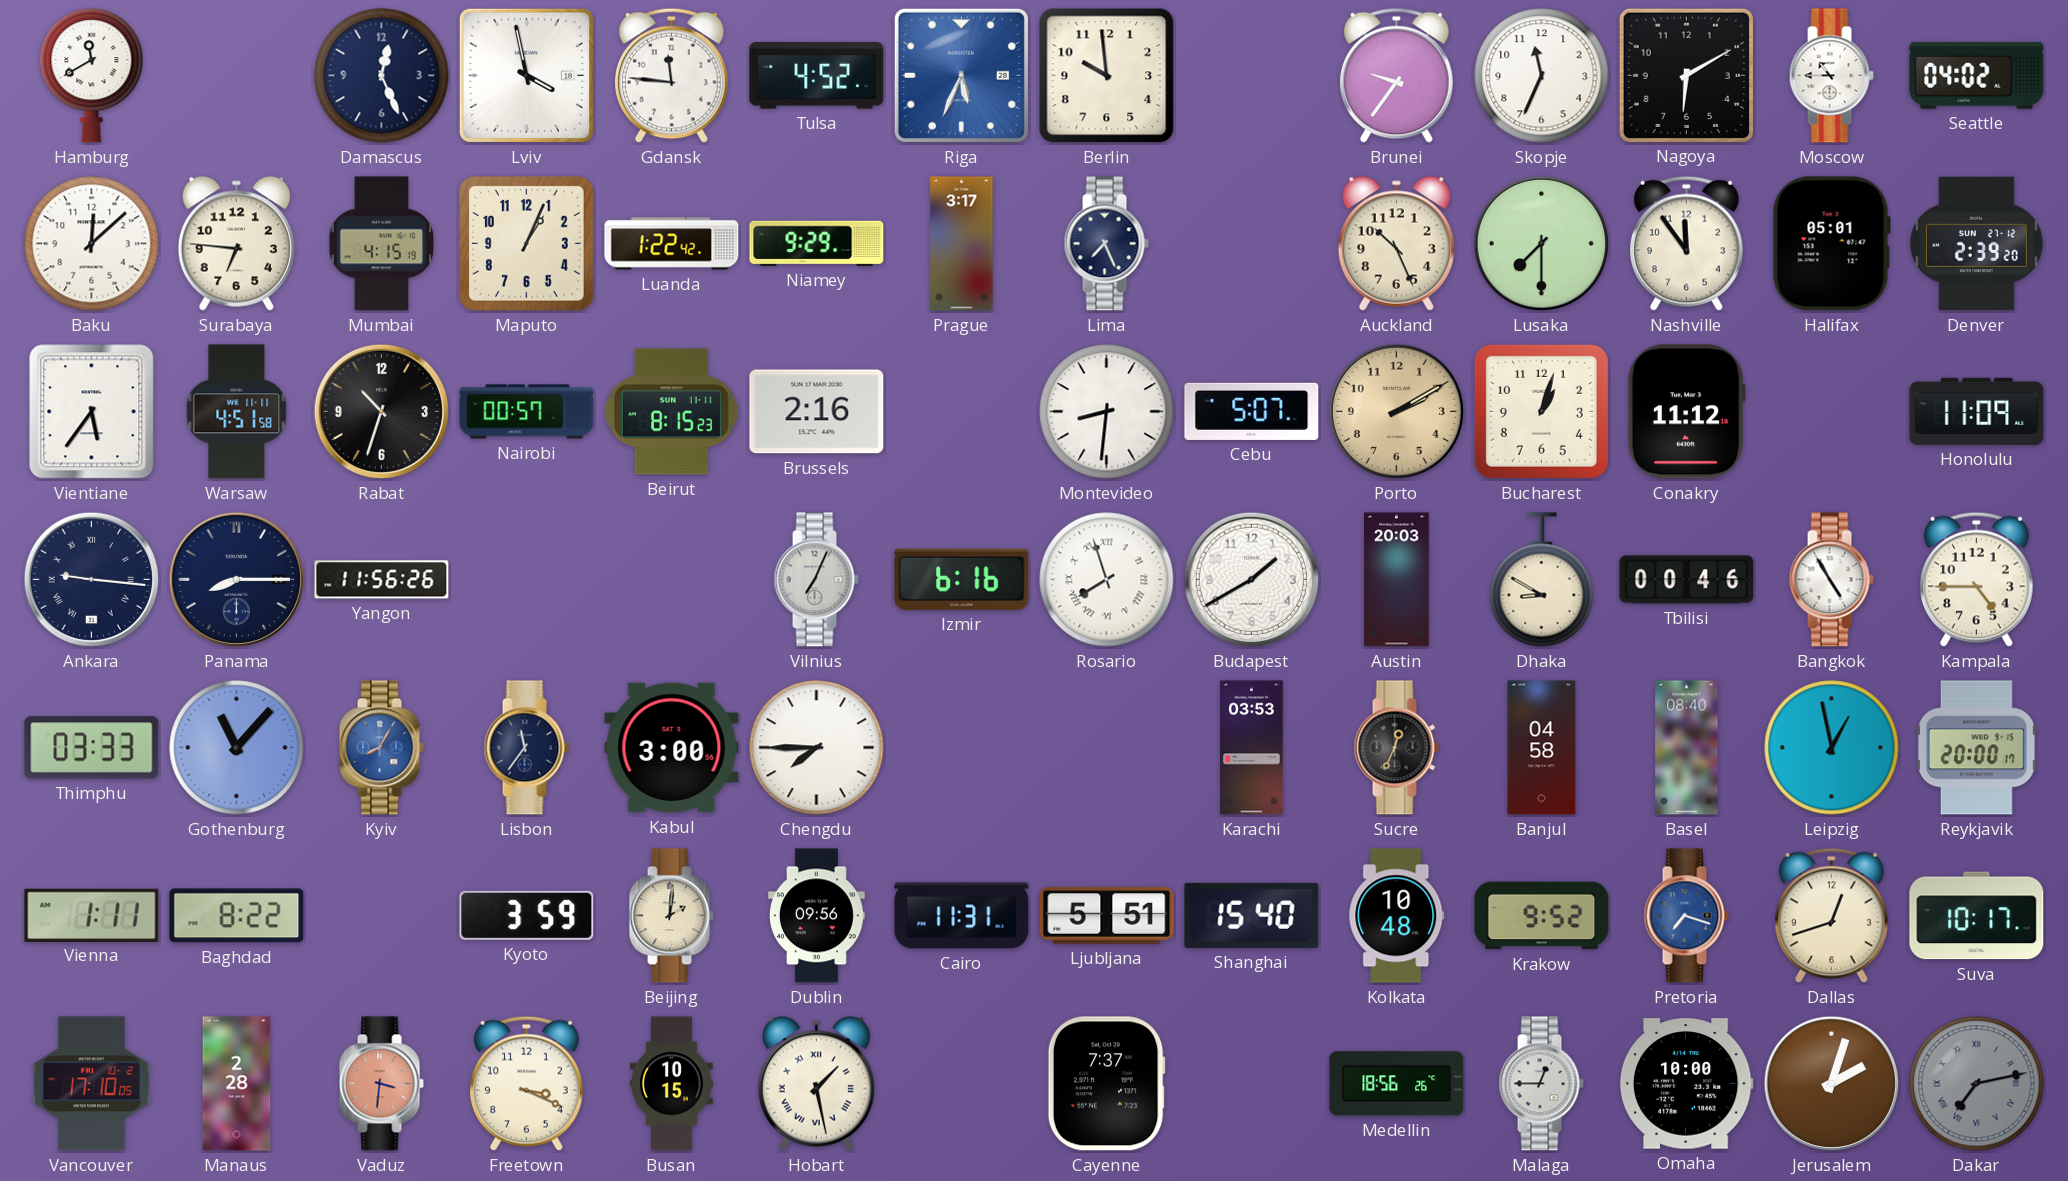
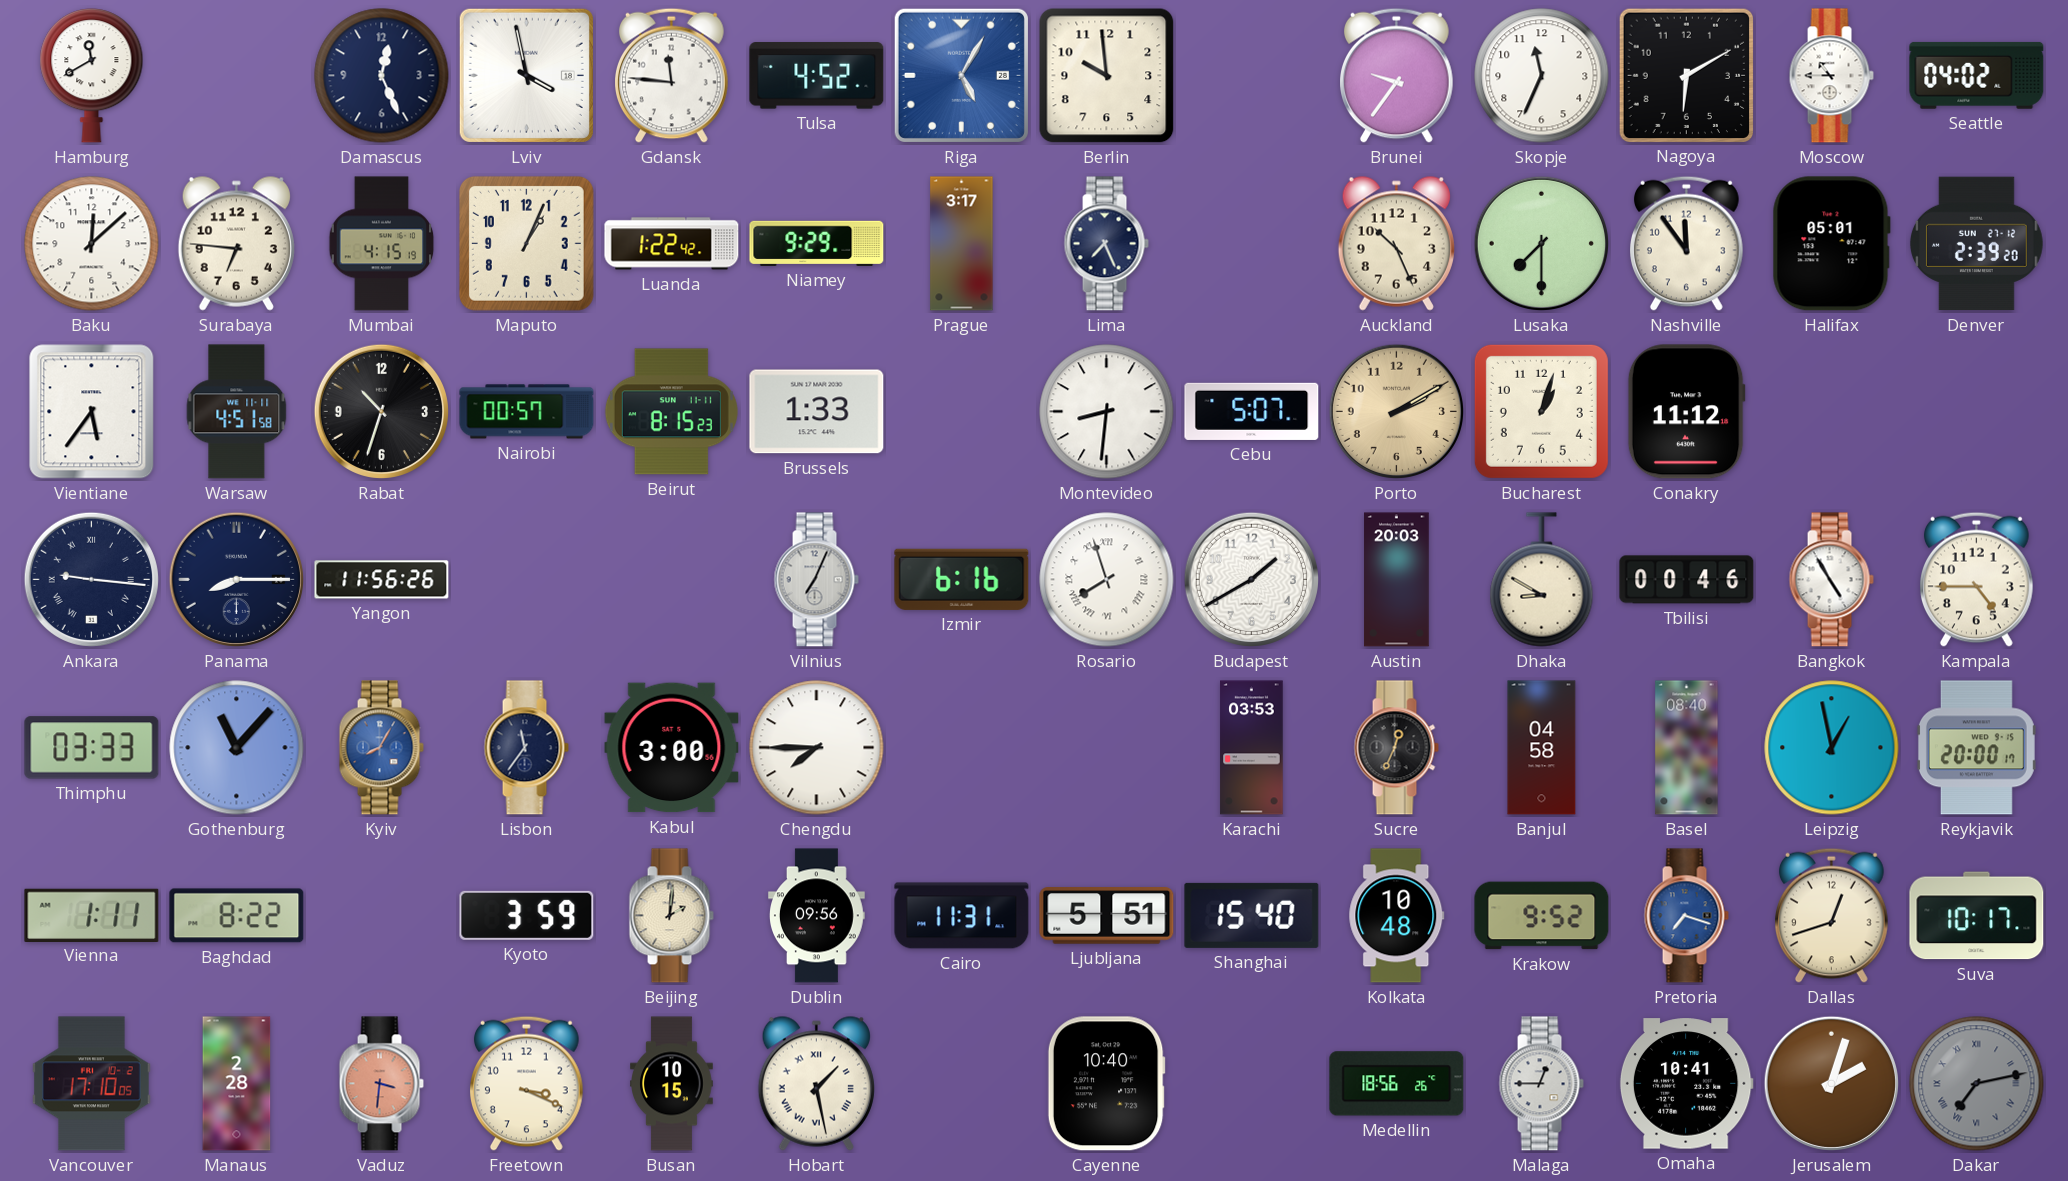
Riga: 5:34 -> 5:05 (961, 75)
Brussels: 2:16 -> 1:33 (817, 412)
Honolulu: 11:09 -> none (1977, 411)
Cayenne: 7:37 -> 10:40 (1106, 1084)
Omaha: 10:00 -> 10:41 (1686, 1084)
